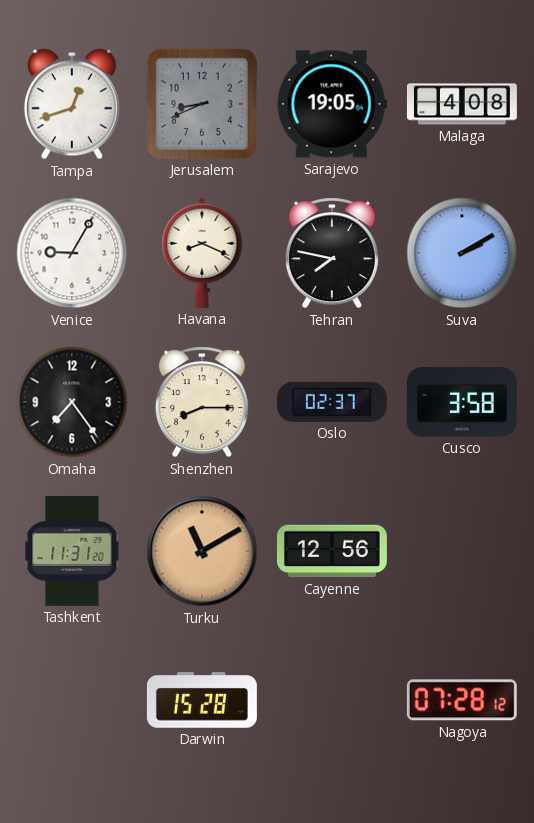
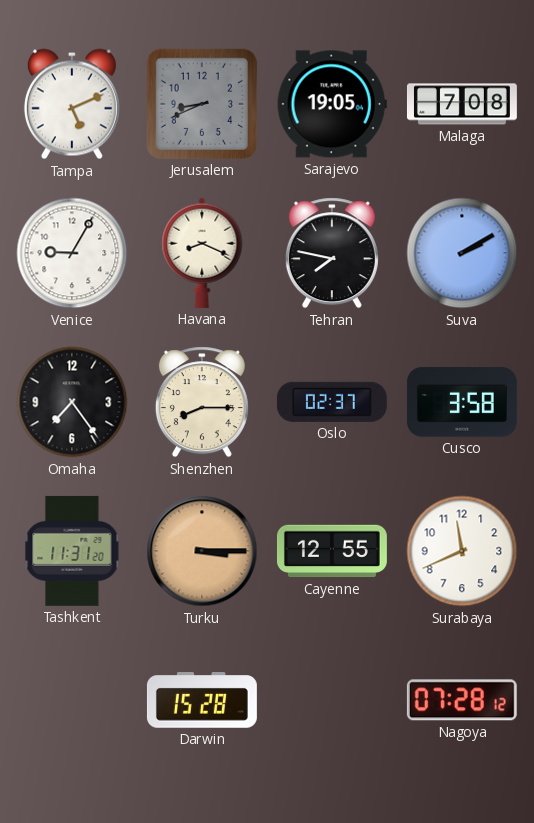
Tampa: 12:42 -> 5:11 (72, 104)
Malaga: 4:08 -> 7:08 (462, 104)
Turku: 11:10 -> 3:15 (202, 551)
Cayenne: 12:56 -> 12:55 (332, 551)
Surabaya: none -> 11:41 (462, 551)
